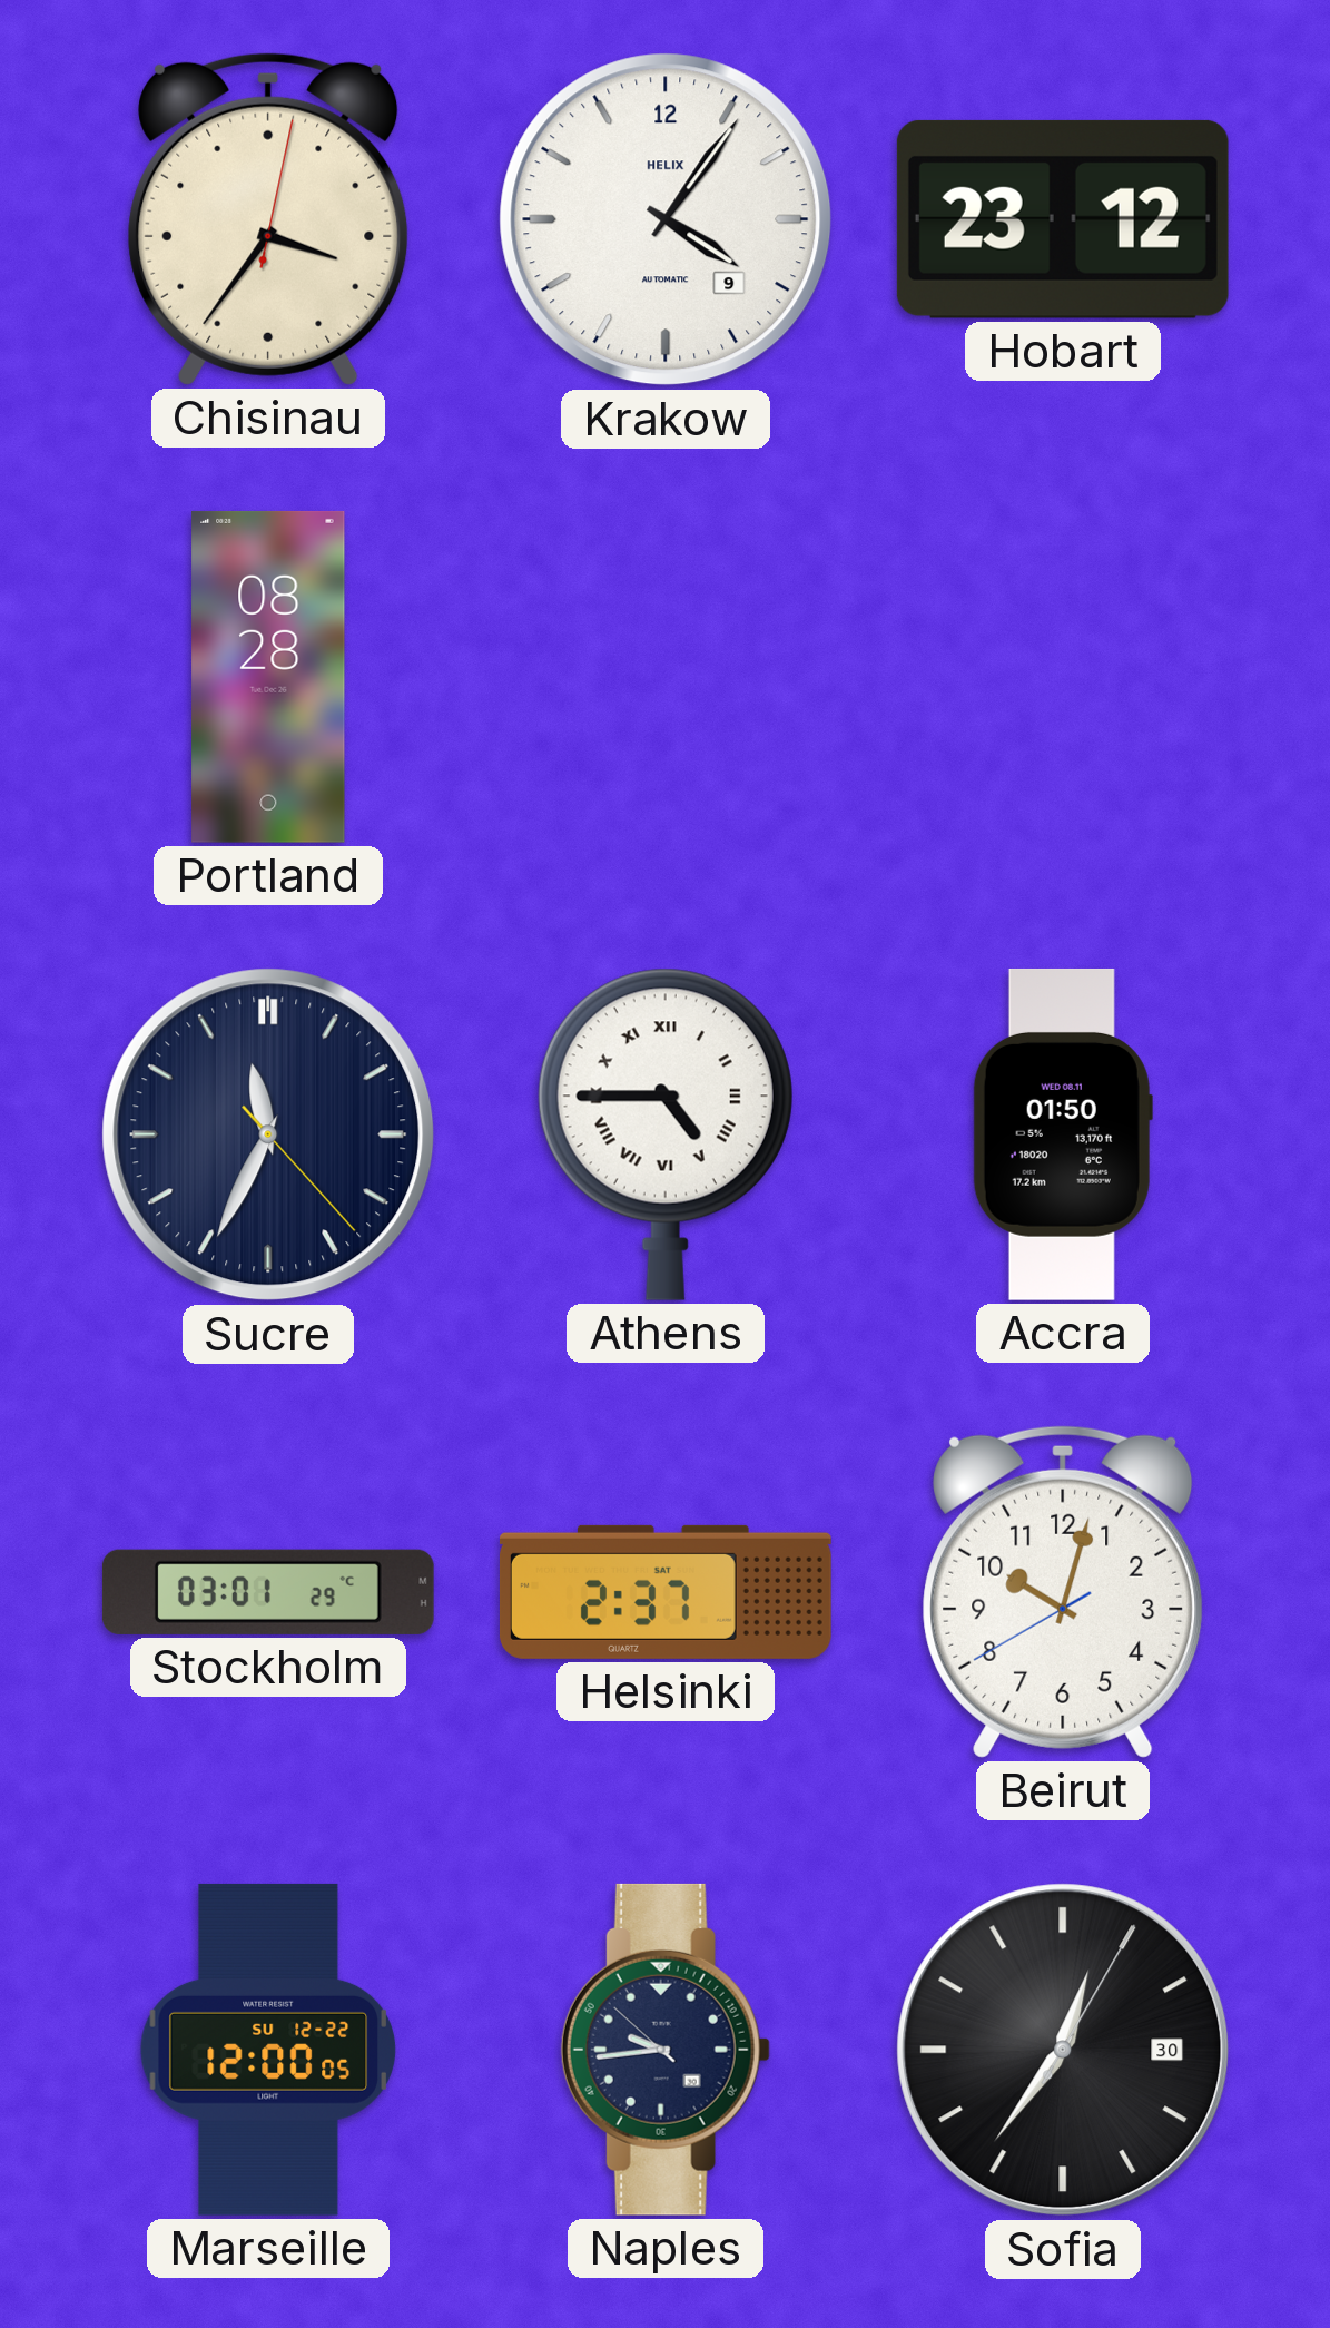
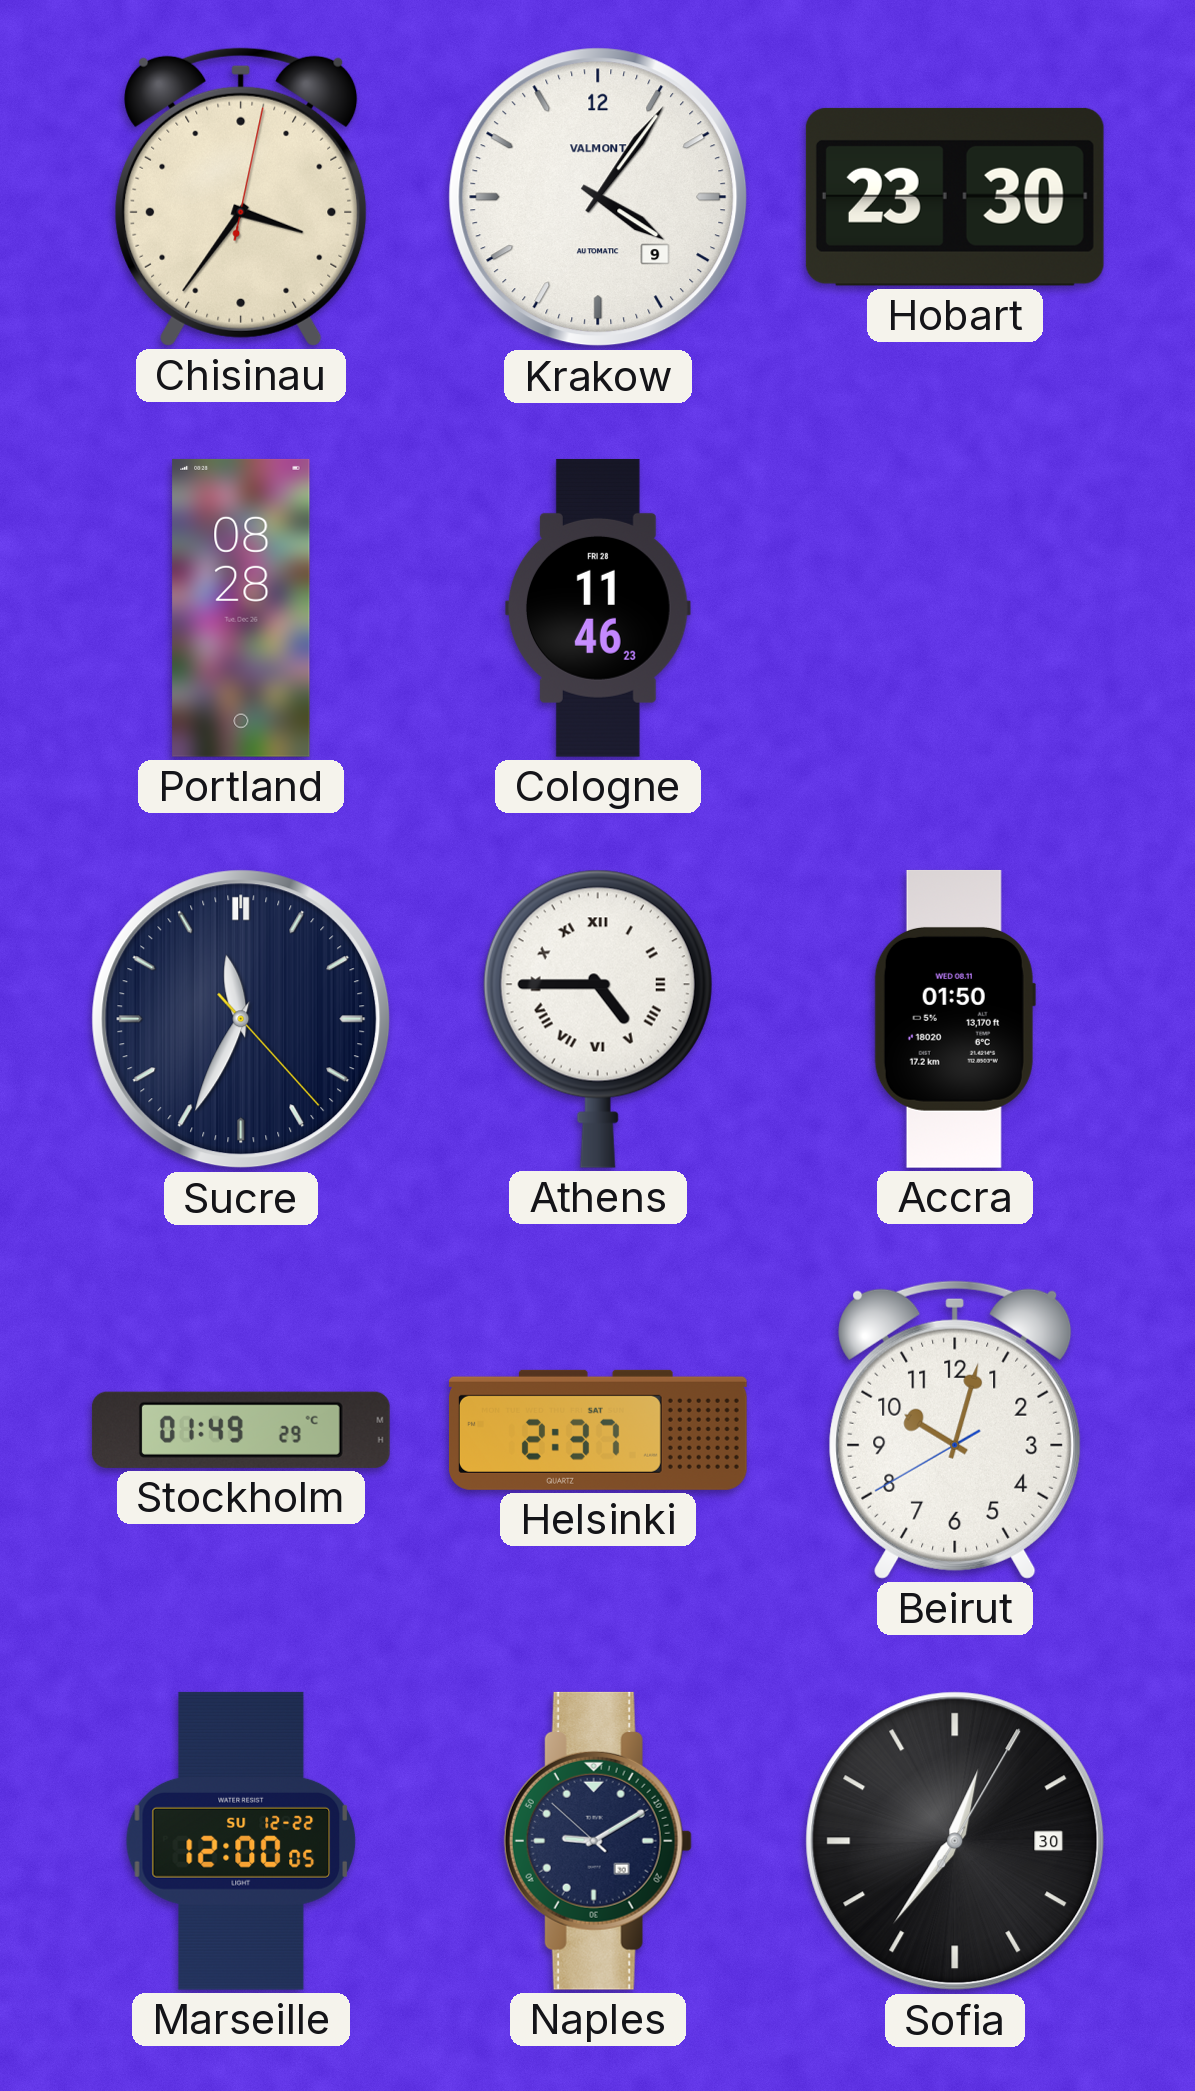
Krakow brand: HELIX -> VALMONT (598, 197)
Hobart: 23:12 -> 23:30 (955, 197)
Cologne: none -> 11:46 (598, 608)
Stockholm: 03:01 -> 01:49 (241, 1430)
Naples: 9:43 -> 9:09 (598, 1841)
